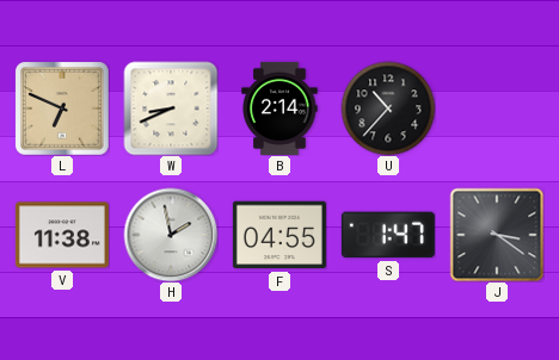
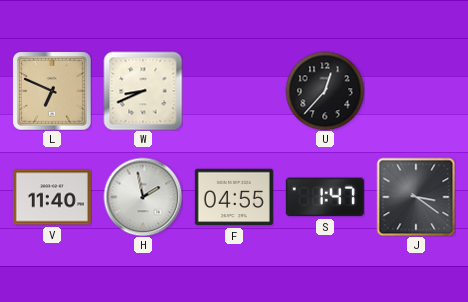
B: 2:14 -> none (279, 108)
U: 10:37 -> 12:37 (325, 91)
V: 11:38 -> 11:40 (52, 197)
